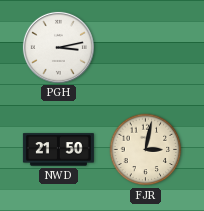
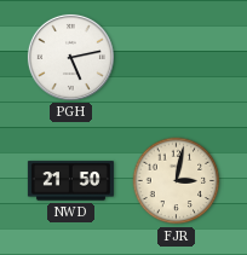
PGH: 3:13 -> 5:13 (70, 57)
